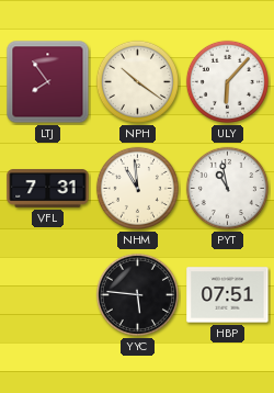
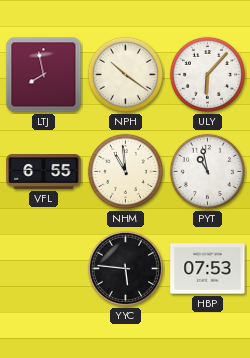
LTJ: 7:54 -> 7:58 (44, 75)
VFL: 7:31 -> 6:55 (44, 172)
HBP: 07:51 -> 07:53 (208, 269)
